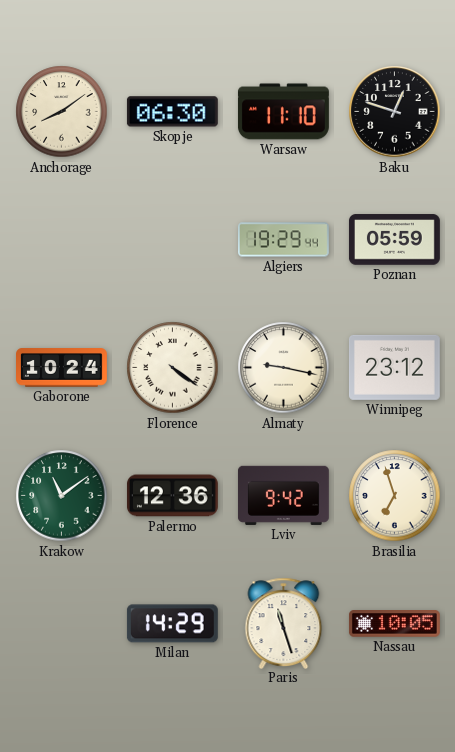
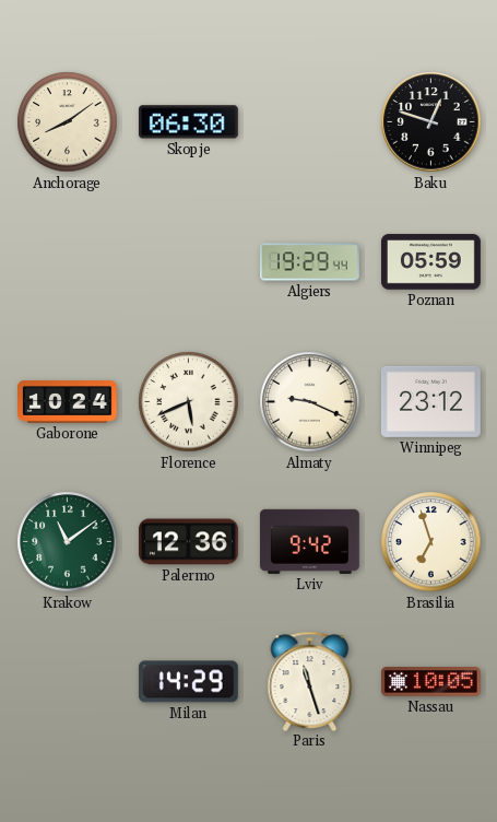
Warsaw: 11:10 -> none (283, 112)
Florence: 4:21 -> 5:41 (189, 402)
Almaty: 9:17 -> 9:19 (310, 402)
